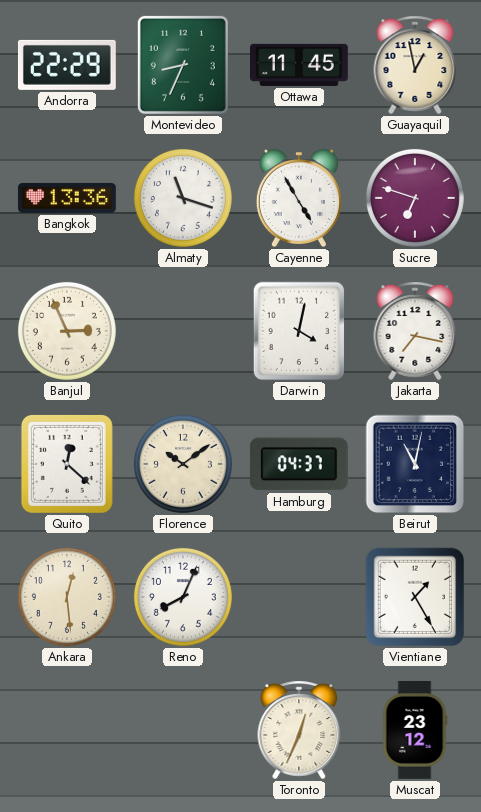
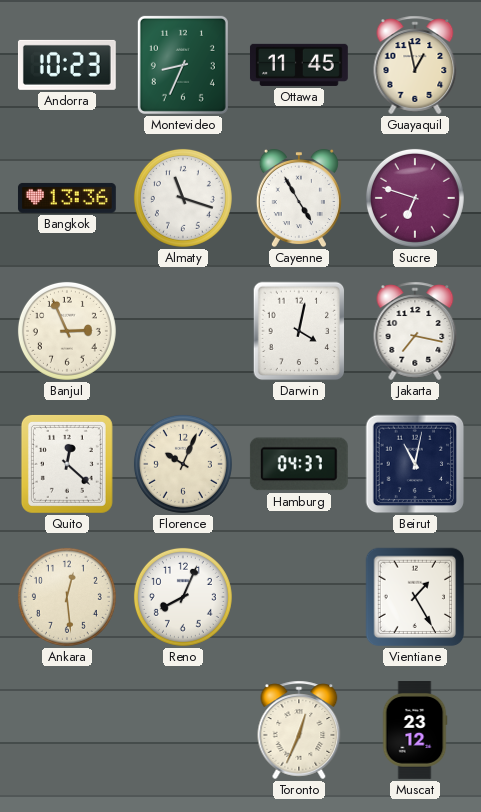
Andorra: 22:29 -> 10:23 (67, 65)
Florence: 10:09 -> 10:04 (183, 464)
